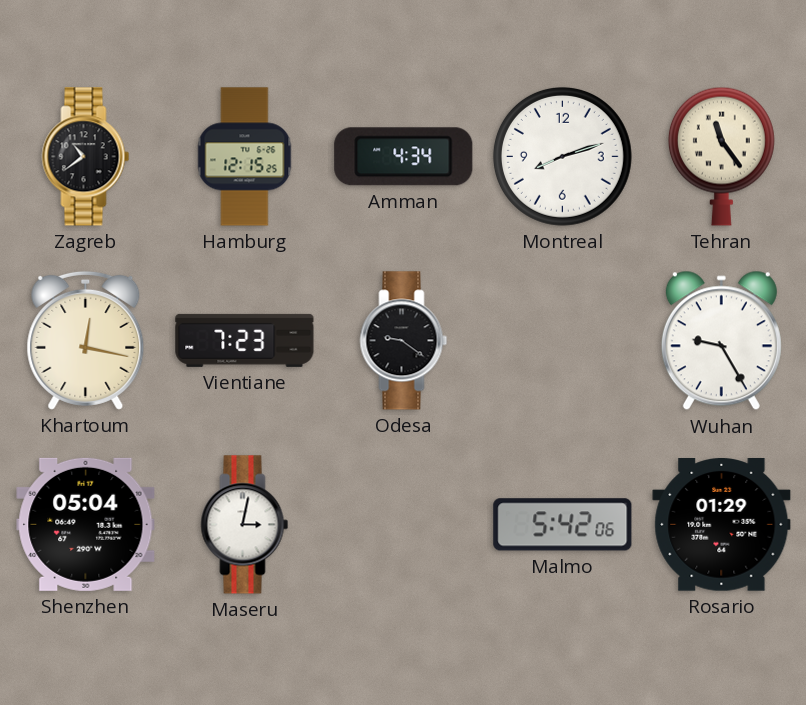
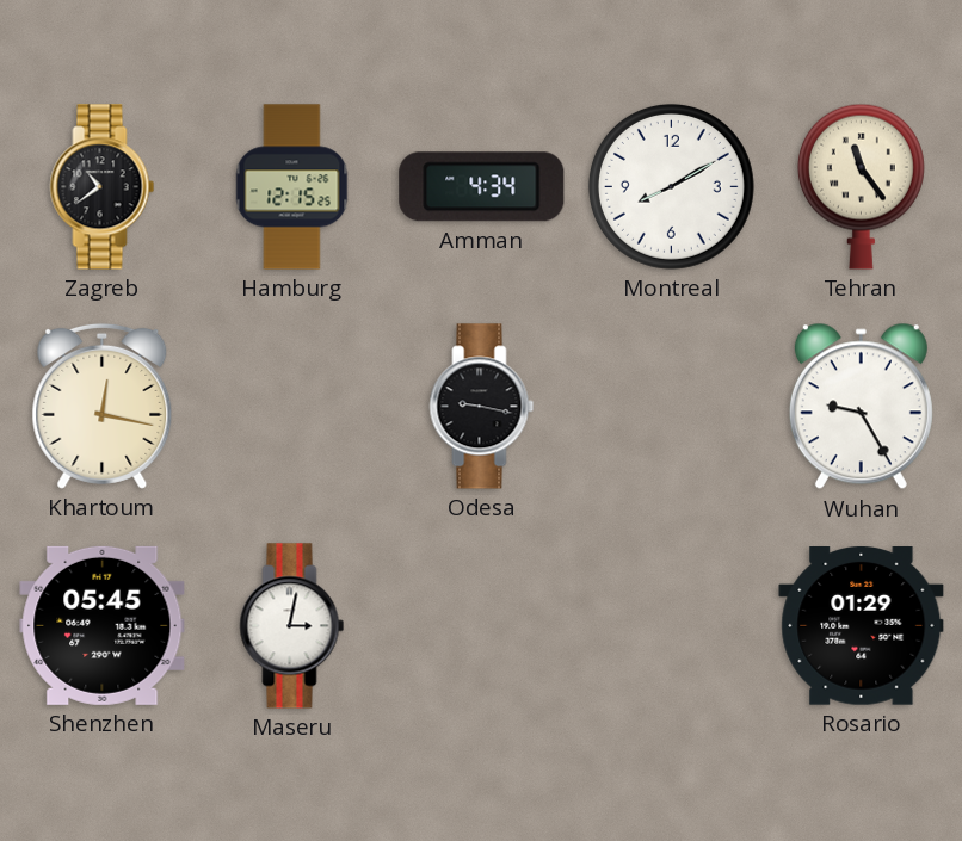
Montreal: 8:12 -> 8:10 (671, 186)
Vientiane: 7:23 -> none (245, 340)
Odesa: 9:21 -> 9:17 (482, 407)
Shenzhen: 05:04 -> 05:45 (103, 625)
Malmo: 5:42 -> none (563, 525)
